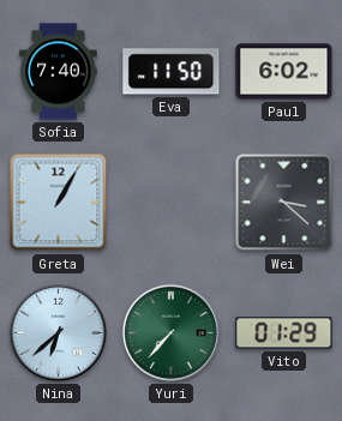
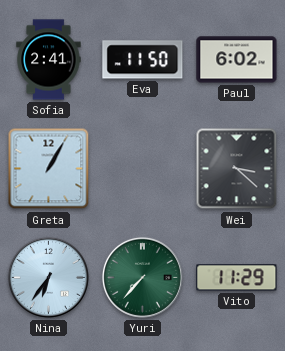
Sofia: 7:40 -> 2:41 (49, 60)
Nina: 6:38 -> 6:36 (48, 277)
Vito: 01:29 -> 11:29 (237, 278)
